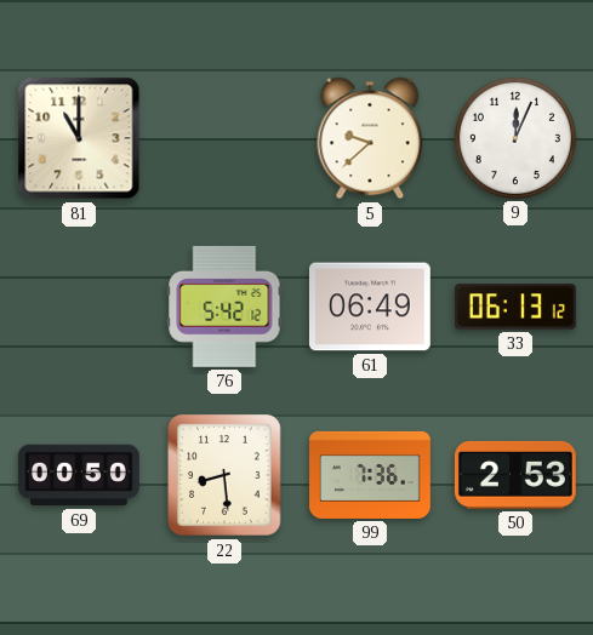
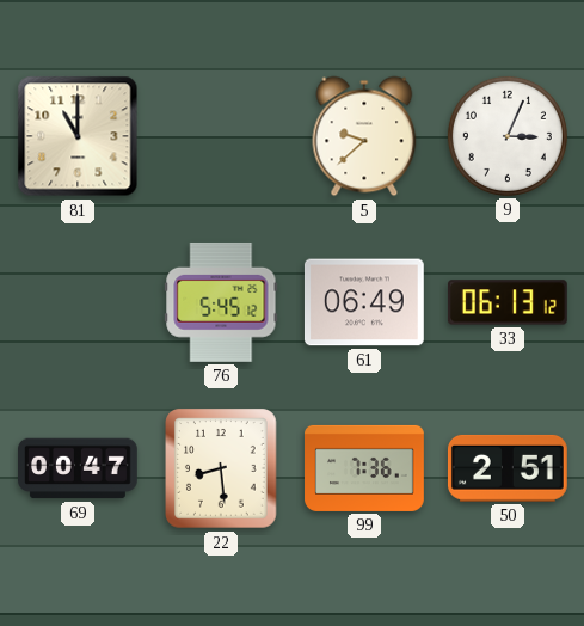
9: 12:04 -> 3:04 (508, 136)
76: 5:42 -> 5:45 (221, 302)
69: 00:50 -> 00:47 (79, 468)
50: 2:53 -> 2:51 (508, 468)
